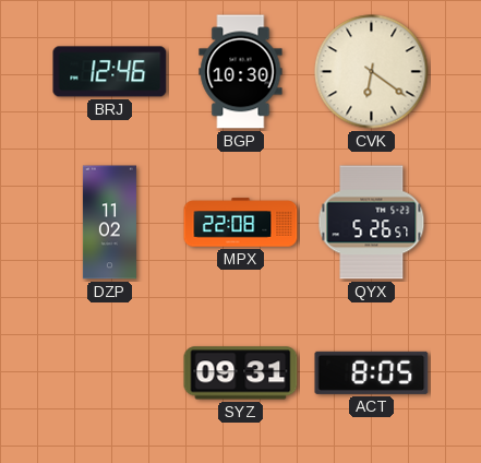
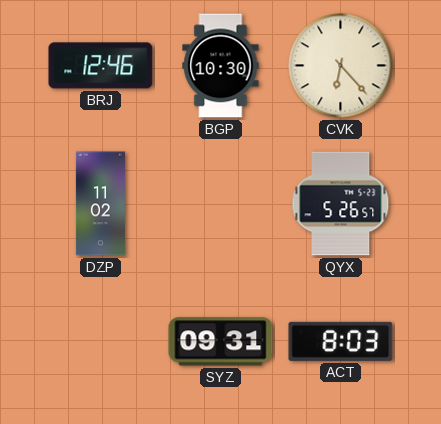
CVK: 6:21 -> 6:23 (341, 66)
MPX: 22:08 -> none (241, 223)
ACT: 8:05 -> 8:03 (341, 341)
